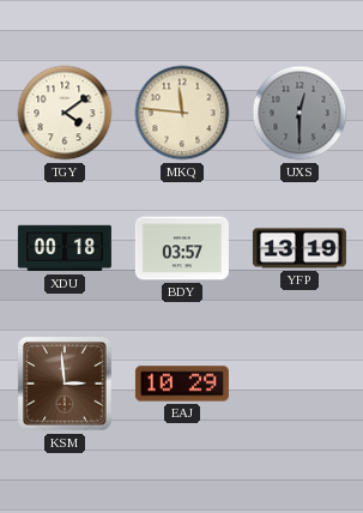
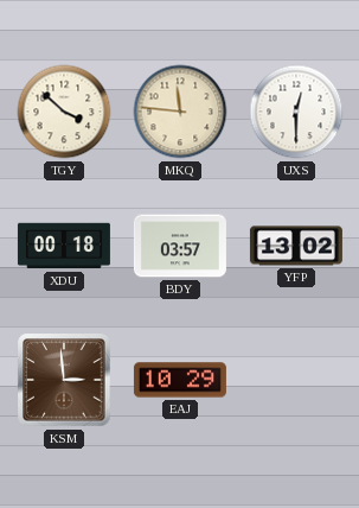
TGY: 4:09 -> 3:52 (64, 112)
UXS dial: grey -> white (296, 112)
YFP: 13:19 -> 13:02 (296, 246)
